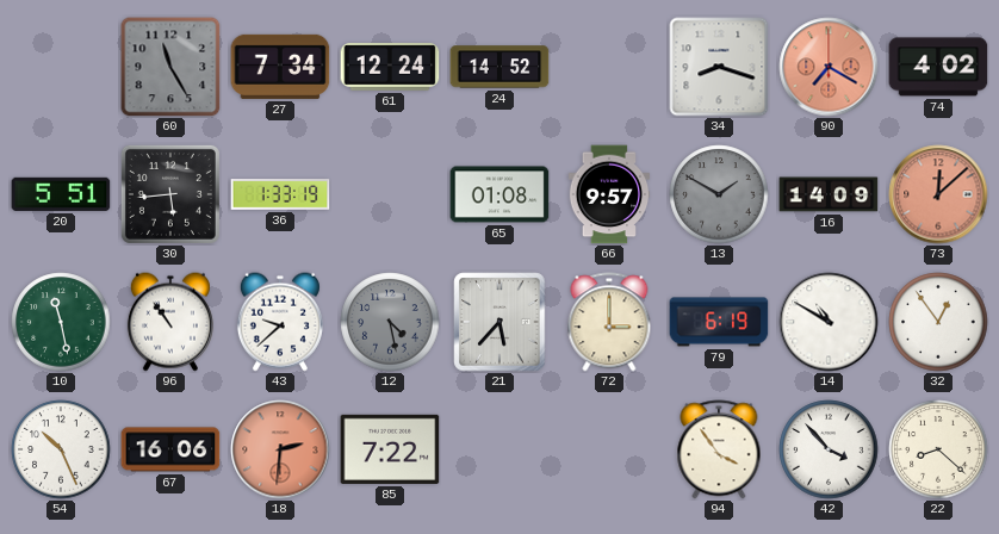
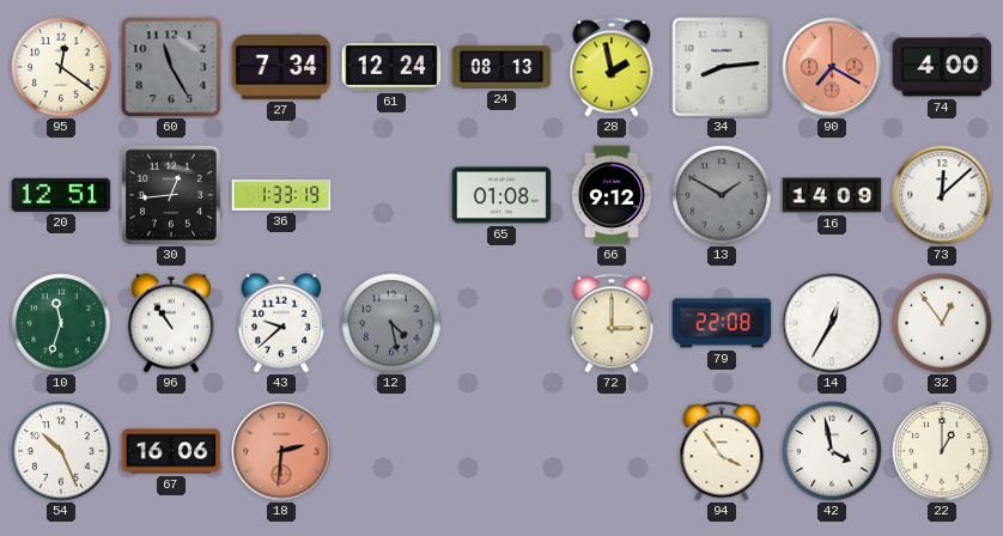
95: none -> 12:21 (61, 67)
24: 14:52 -> 08:13 (501, 67)
28: none -> 1:58 (612, 67)
34: 8:18 -> 8:14 (722, 67)
74: 4:02 -> 4:00 (942, 67)
20: 5:51 -> 12:51 (61, 195)
30: 5:44 -> 12:44 (171, 195)
66: 9:57 -> 9:12 (612, 195)
73 dial: salmon -> white (942, 195)
10: 11:28 -> 11:33 (61, 323)
21: 5:37 -> none (499, 322)
79: 6:19 -> 22:08 (722, 323)
14: 10:50 -> 12:35 (832, 323)
85: 7:22 -> none (390, 449)
42: 3:53 -> 3:58 (832, 451)
22: 8:22 -> 1:00 (942, 451)
